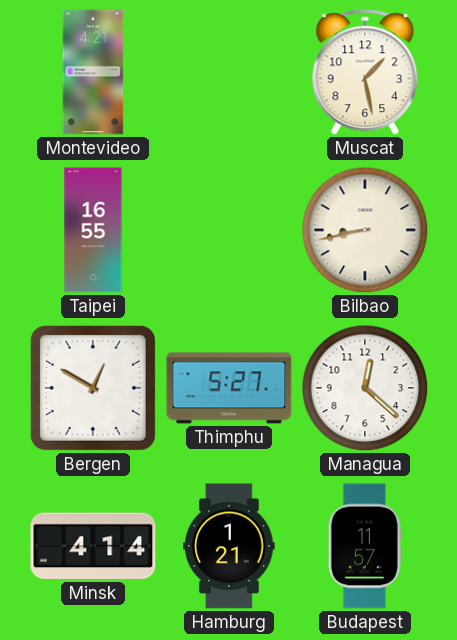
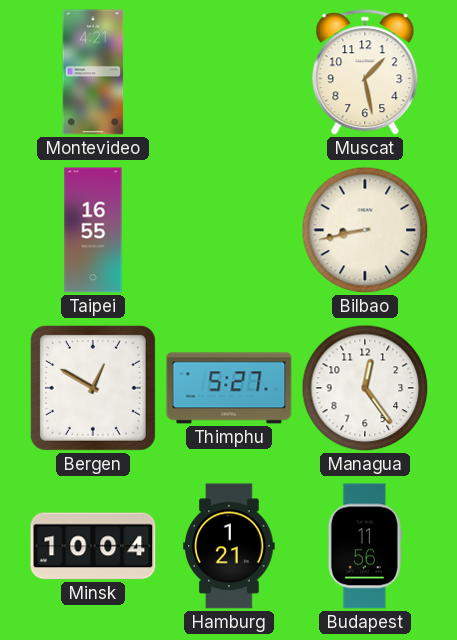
Managua: 12:22 -> 12:24 (365, 388)
Minsk: 4:14 -> 10:04 (93, 546)
Budapest: 11:57 -> 11:56 (365, 546)
